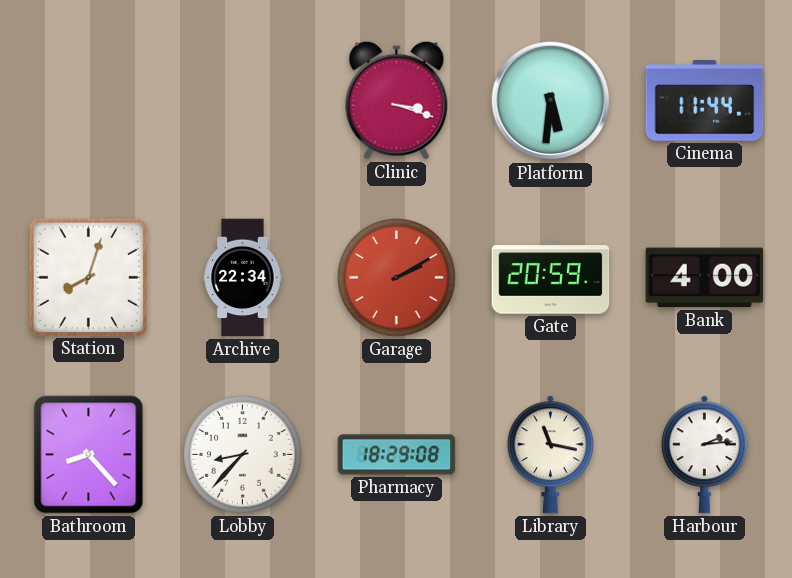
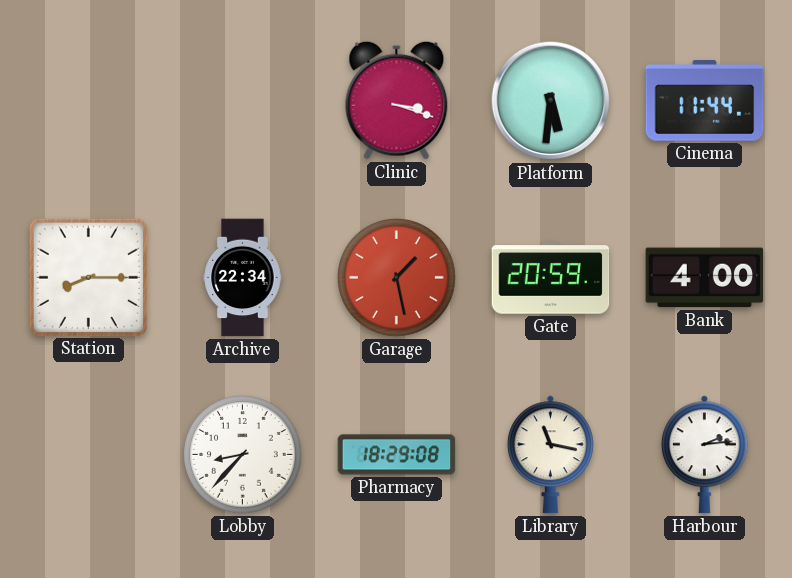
Station: 8:03 -> 8:15 (88, 277)
Garage: 2:10 -> 1:28 (397, 278)
Bathroom: 8:23 -> none (89, 455)
